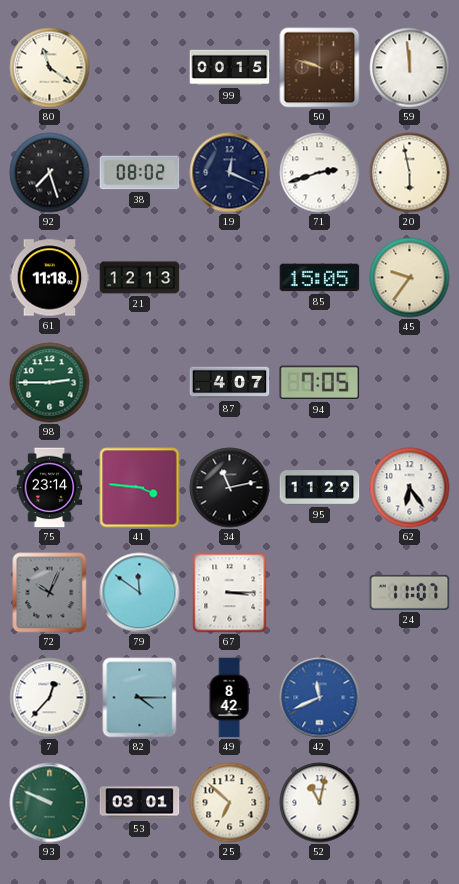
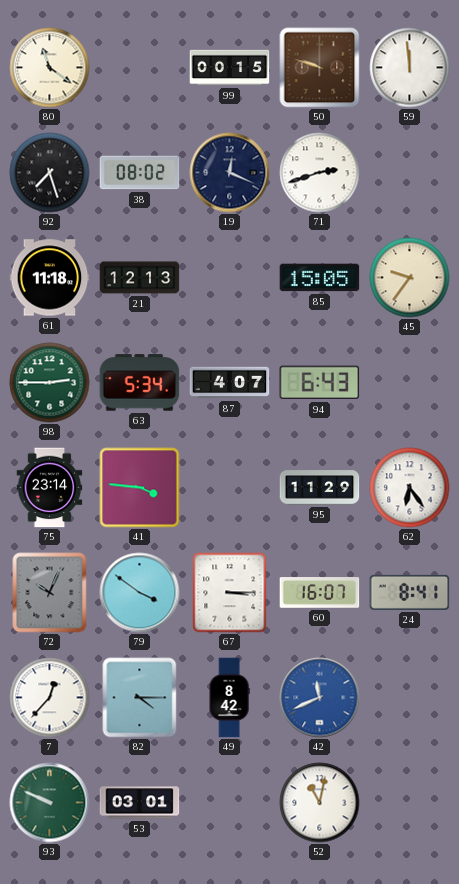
20: 5:58 -> none (410, 173)
63: none -> 5:34 (140, 383)
94: 7:05 -> 6:43 (320, 383)
34: 11:13 -> none (230, 488)
79: 11:51 -> 3:51 (140, 593)
60: none -> 16:07 (320, 593)
24: 11:07 -> 8:41 (410, 592)
25: 6:52 -> none (230, 803)
